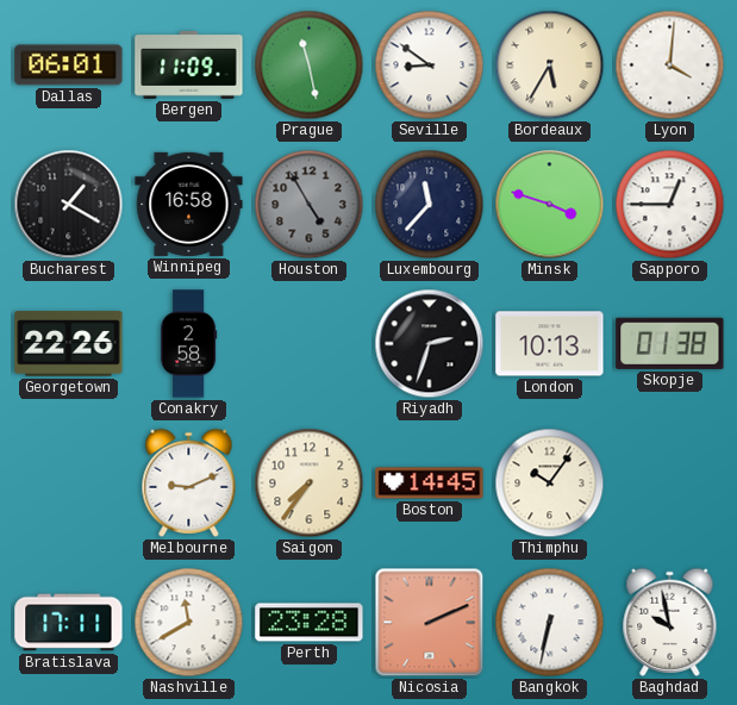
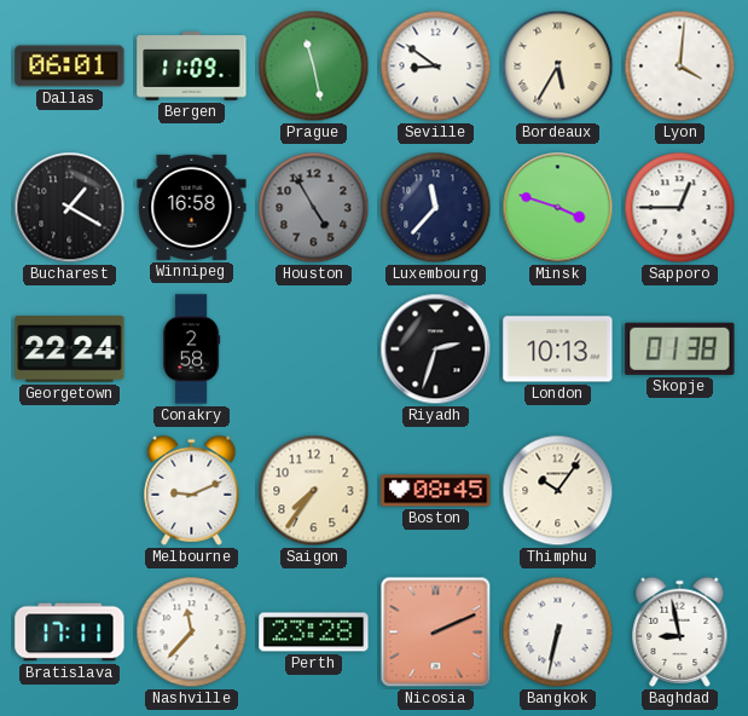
Georgetown: 22:26 -> 22:24 (70, 350)
Boston: 14:45 -> 08:45 (436, 491)
Nashville: 11:40 -> 11:37 (192, 633)
Baghdad: 9:58 -> 8:58 (680, 631)
